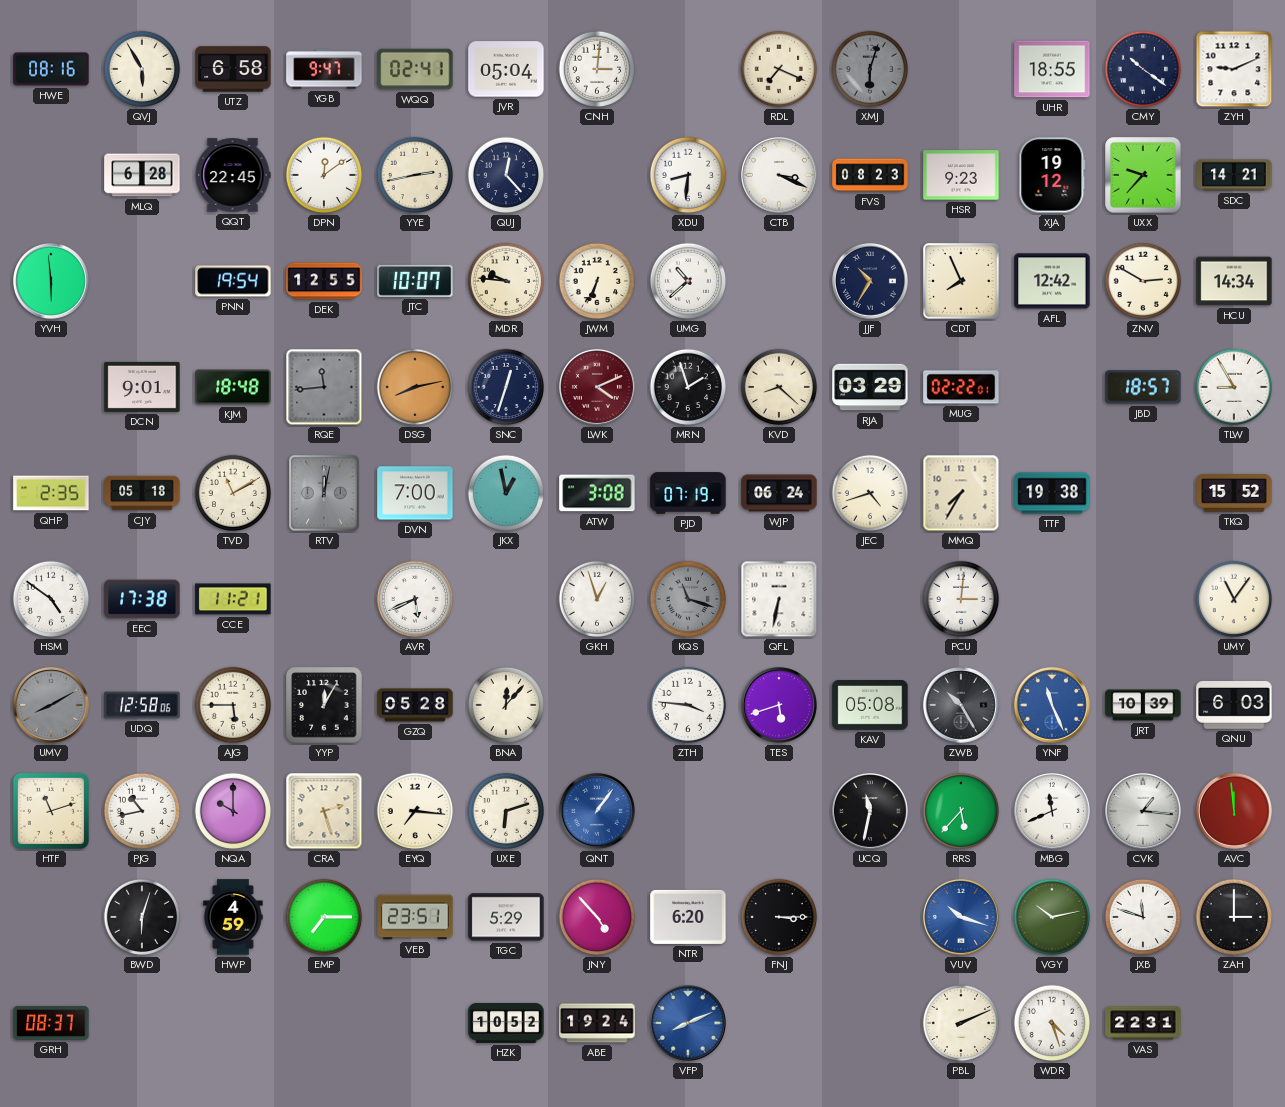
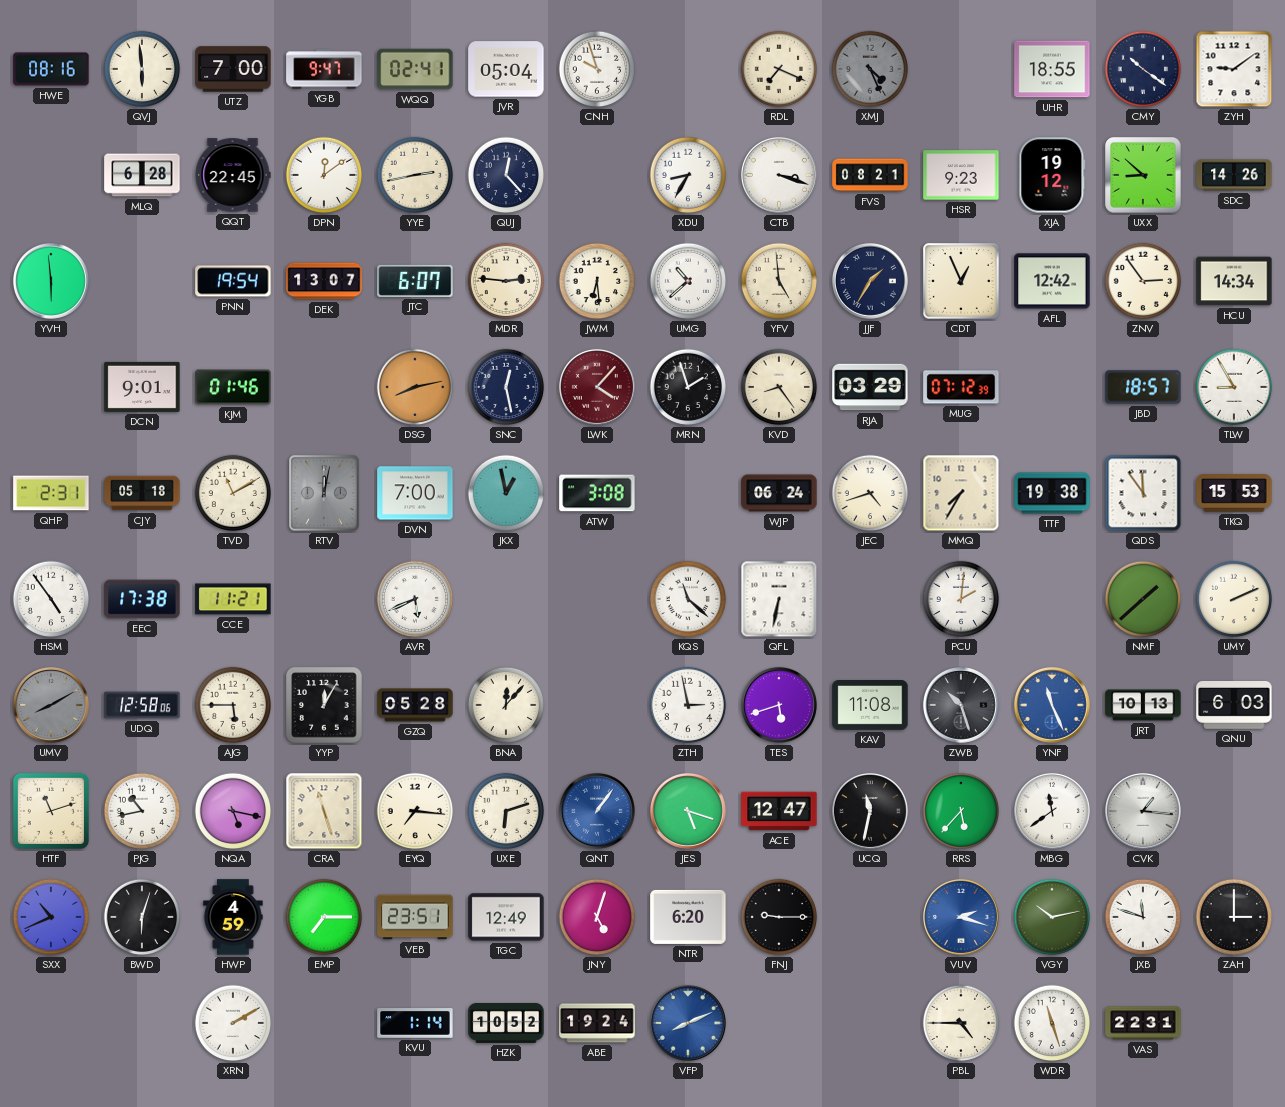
QVJ: 5:55 -> 5:59 (142, 69)
UTZ: 6:58 -> 7:00 (233, 69)
CNH: 3:01 -> 9:57 (597, 69)
XMJ: 6:03 -> 4:26 (870, 69)
ZYH: 9:11 -> 9:09 (1234, 69)
XDU: 8:31 -> 8:35 (688, 175)
CTB: 3:19 -> 3:18 (779, 175)
FVS: 08:23 -> 08:21 (870, 175)
UXX: 9:37 -> 8:52 (1143, 175)
SDC: 14:21 -> 14:26 (1234, 175)
DEK: 12:55 -> 13:07 (324, 281)
JTC: 10:07 -> 6:07 (415, 281)
MDR: 9:46 -> 2:46 (506, 281)
JWM: 6:34 -> 6:29 (597, 281)
YFV: none -> 4:59 (779, 281)
JJF: 10:35 -> 1:35 (870, 281)
CDT: 7:56 -> 12:56 (962, 282)
ZNV: 2:50 -> 2:54 (1143, 281)
KJM: 18:48 -> 01:46 (233, 387)
RQE: 11:44 -> none (324, 387)
SNC: 12:33 -> 12:28 (506, 387)
LWK: 4:11 -> 4:07 (597, 387)
KVD: 8:22 -> 8:24 (779, 387)
MUG: 02:22 -> 07:12 (961, 387)
QHP: 2:35 -> 2:31 (51, 493)
PJD: 07:19 -> none (688, 493)
QDS: none -> 11:54 (1143, 493)
TKQ: 15:52 -> 15:53 (1234, 494)
HSM: 4:51 -> 4:54 (51, 599)
GKH: 12:57 -> none (597, 599)
KQS: 11:18 -> 11:22 (688, 599)
KQS dial: grey -> white (688, 599)
PCU: 3:01 -> 2:01 (961, 599)
NMF: none -> 1:38 (1143, 599)
UMY: 11:06 -> 2:11 (1234, 599)
ZTH: 3:46 -> 2:58 (688, 705)
KAV: 05:08 -> 11:08 (870, 706)
ZWB: 10:25 -> 10:27 (961, 705)
JRT: 10:39 -> 10:13 (1143, 705)
NQA: 10:00 -> 5:17 (233, 811)
CRA: 2:27 -> 11:27 (324, 811)
JES: none -> 5:18 (688, 811)
ACE: none -> 12:47 (779, 811)
MBG: 11:41 -> 11:39 (1052, 811)
AVC: 11:59 -> none (1234, 811)
SXX: none -> 10:41 (51, 917)
TGC: 5:29 -> 12:49 (506, 917)
JNY: 4:53 -> 5:03 (597, 917)
FNJ: 3:15 -> 9:15 (779, 917)
VUV: 10:18 -> 2:18 (961, 917)
GRH: 08:37 -> none (51, 1023)
XRN: none -> 2:10 (233, 1023)
KVU: none -> 1:14 (415, 1023)
PBL: 2:11 -> 4:45 (961, 1023)
WDR: 4:27 -> 11:27 (1052, 1023)
